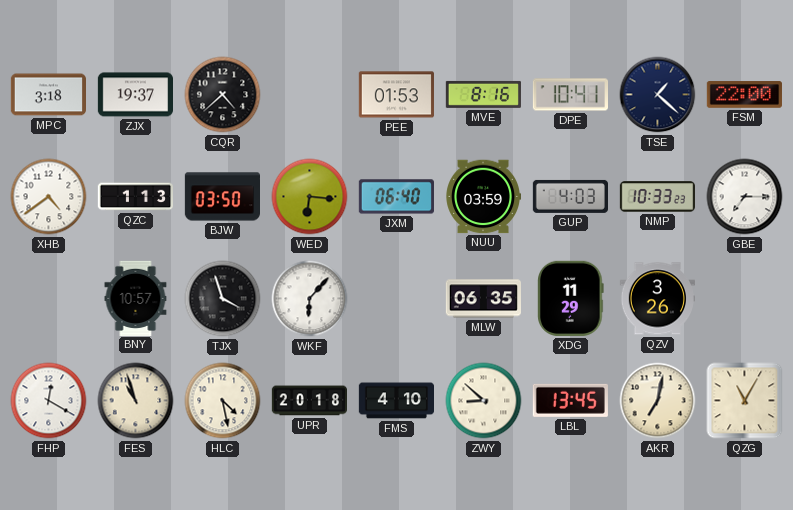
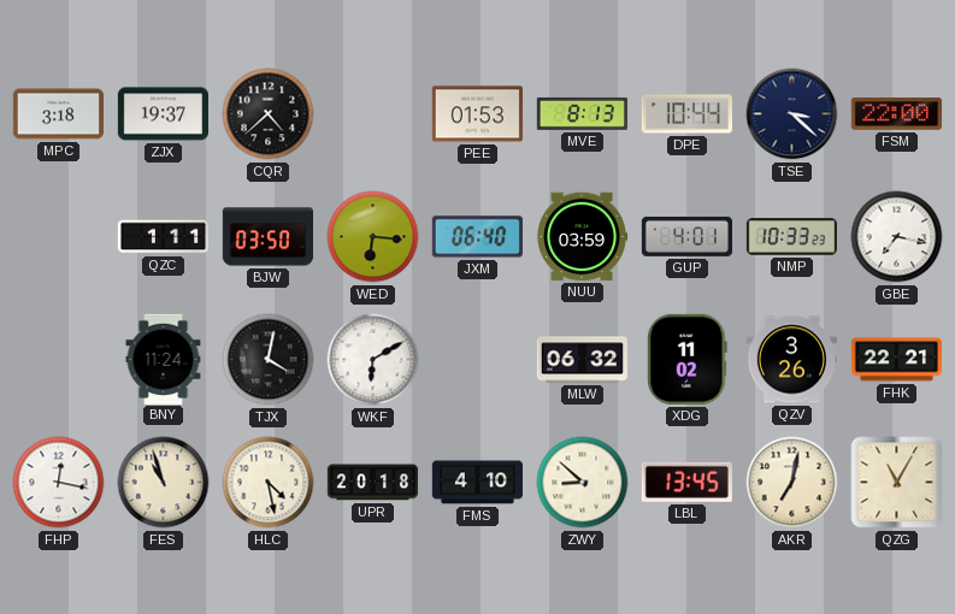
MVE: 8:16 -> 8:13 (582, 113)
DPE: 10:41 -> 10:44 (686, 114)
TSE: 1:22 -> 3:22 (792, 114)
XHB: 4:39 -> none (49, 197)
QZC: 1:13 -> 1:11 (163, 237)
GUP: 4:03 -> 4:01 (686, 236)
GBE: 7:15 -> 7:17 (897, 237)
BNY: 10:57 -> 11:24 (164, 359)
TJX: 3:57 -> 4:02 (269, 360)
WKF: 6:07 -> 6:10 (373, 360)
MLW: 06:35 -> 06:32 (582, 360)
XDG: 11:29 -> 11:02 (688, 359)
FHK: none -> 22:21 (896, 360)
FHP: 12:20 -> 12:17 (59, 483)
